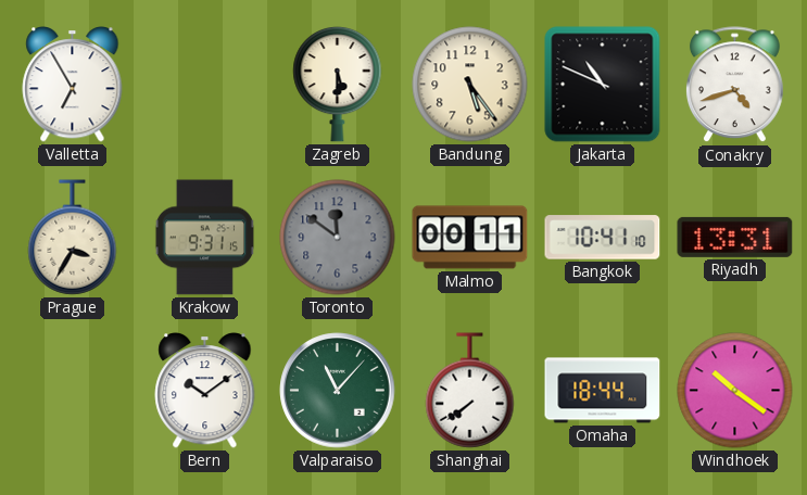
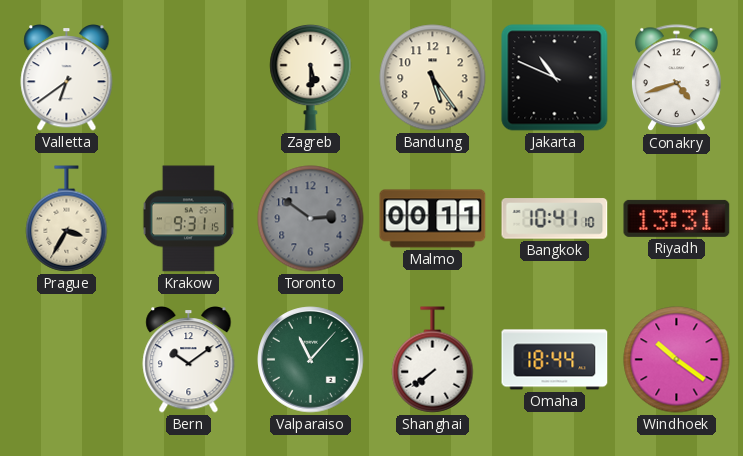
Valletta: 6:55 -> 6:39 (67, 78)
Toronto: 11:51 -> 2:51 (311, 219)
